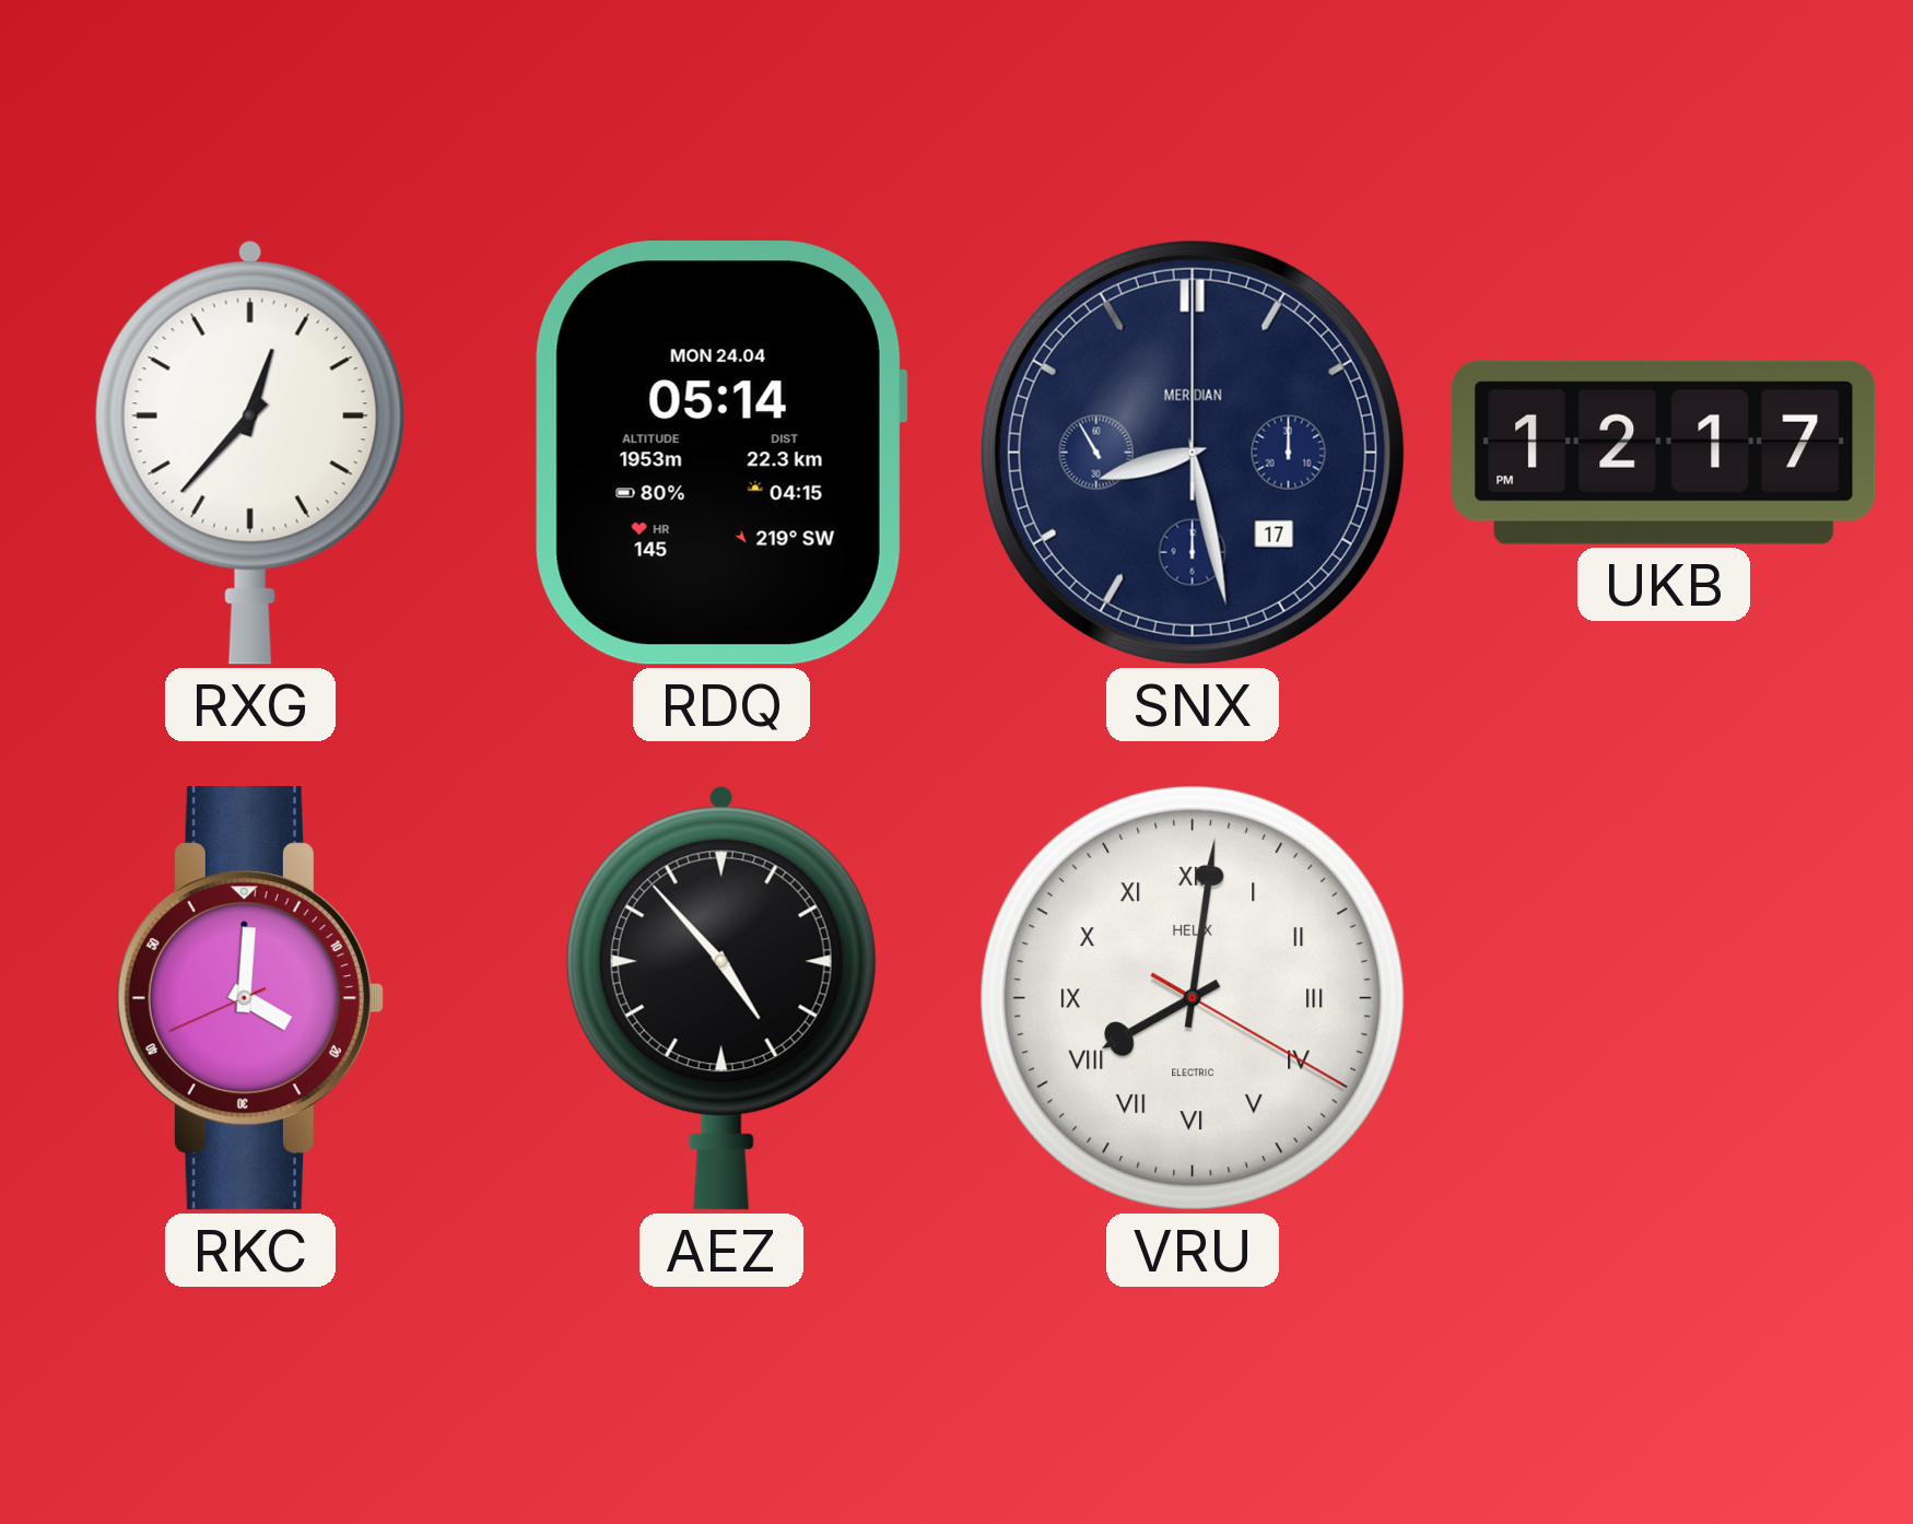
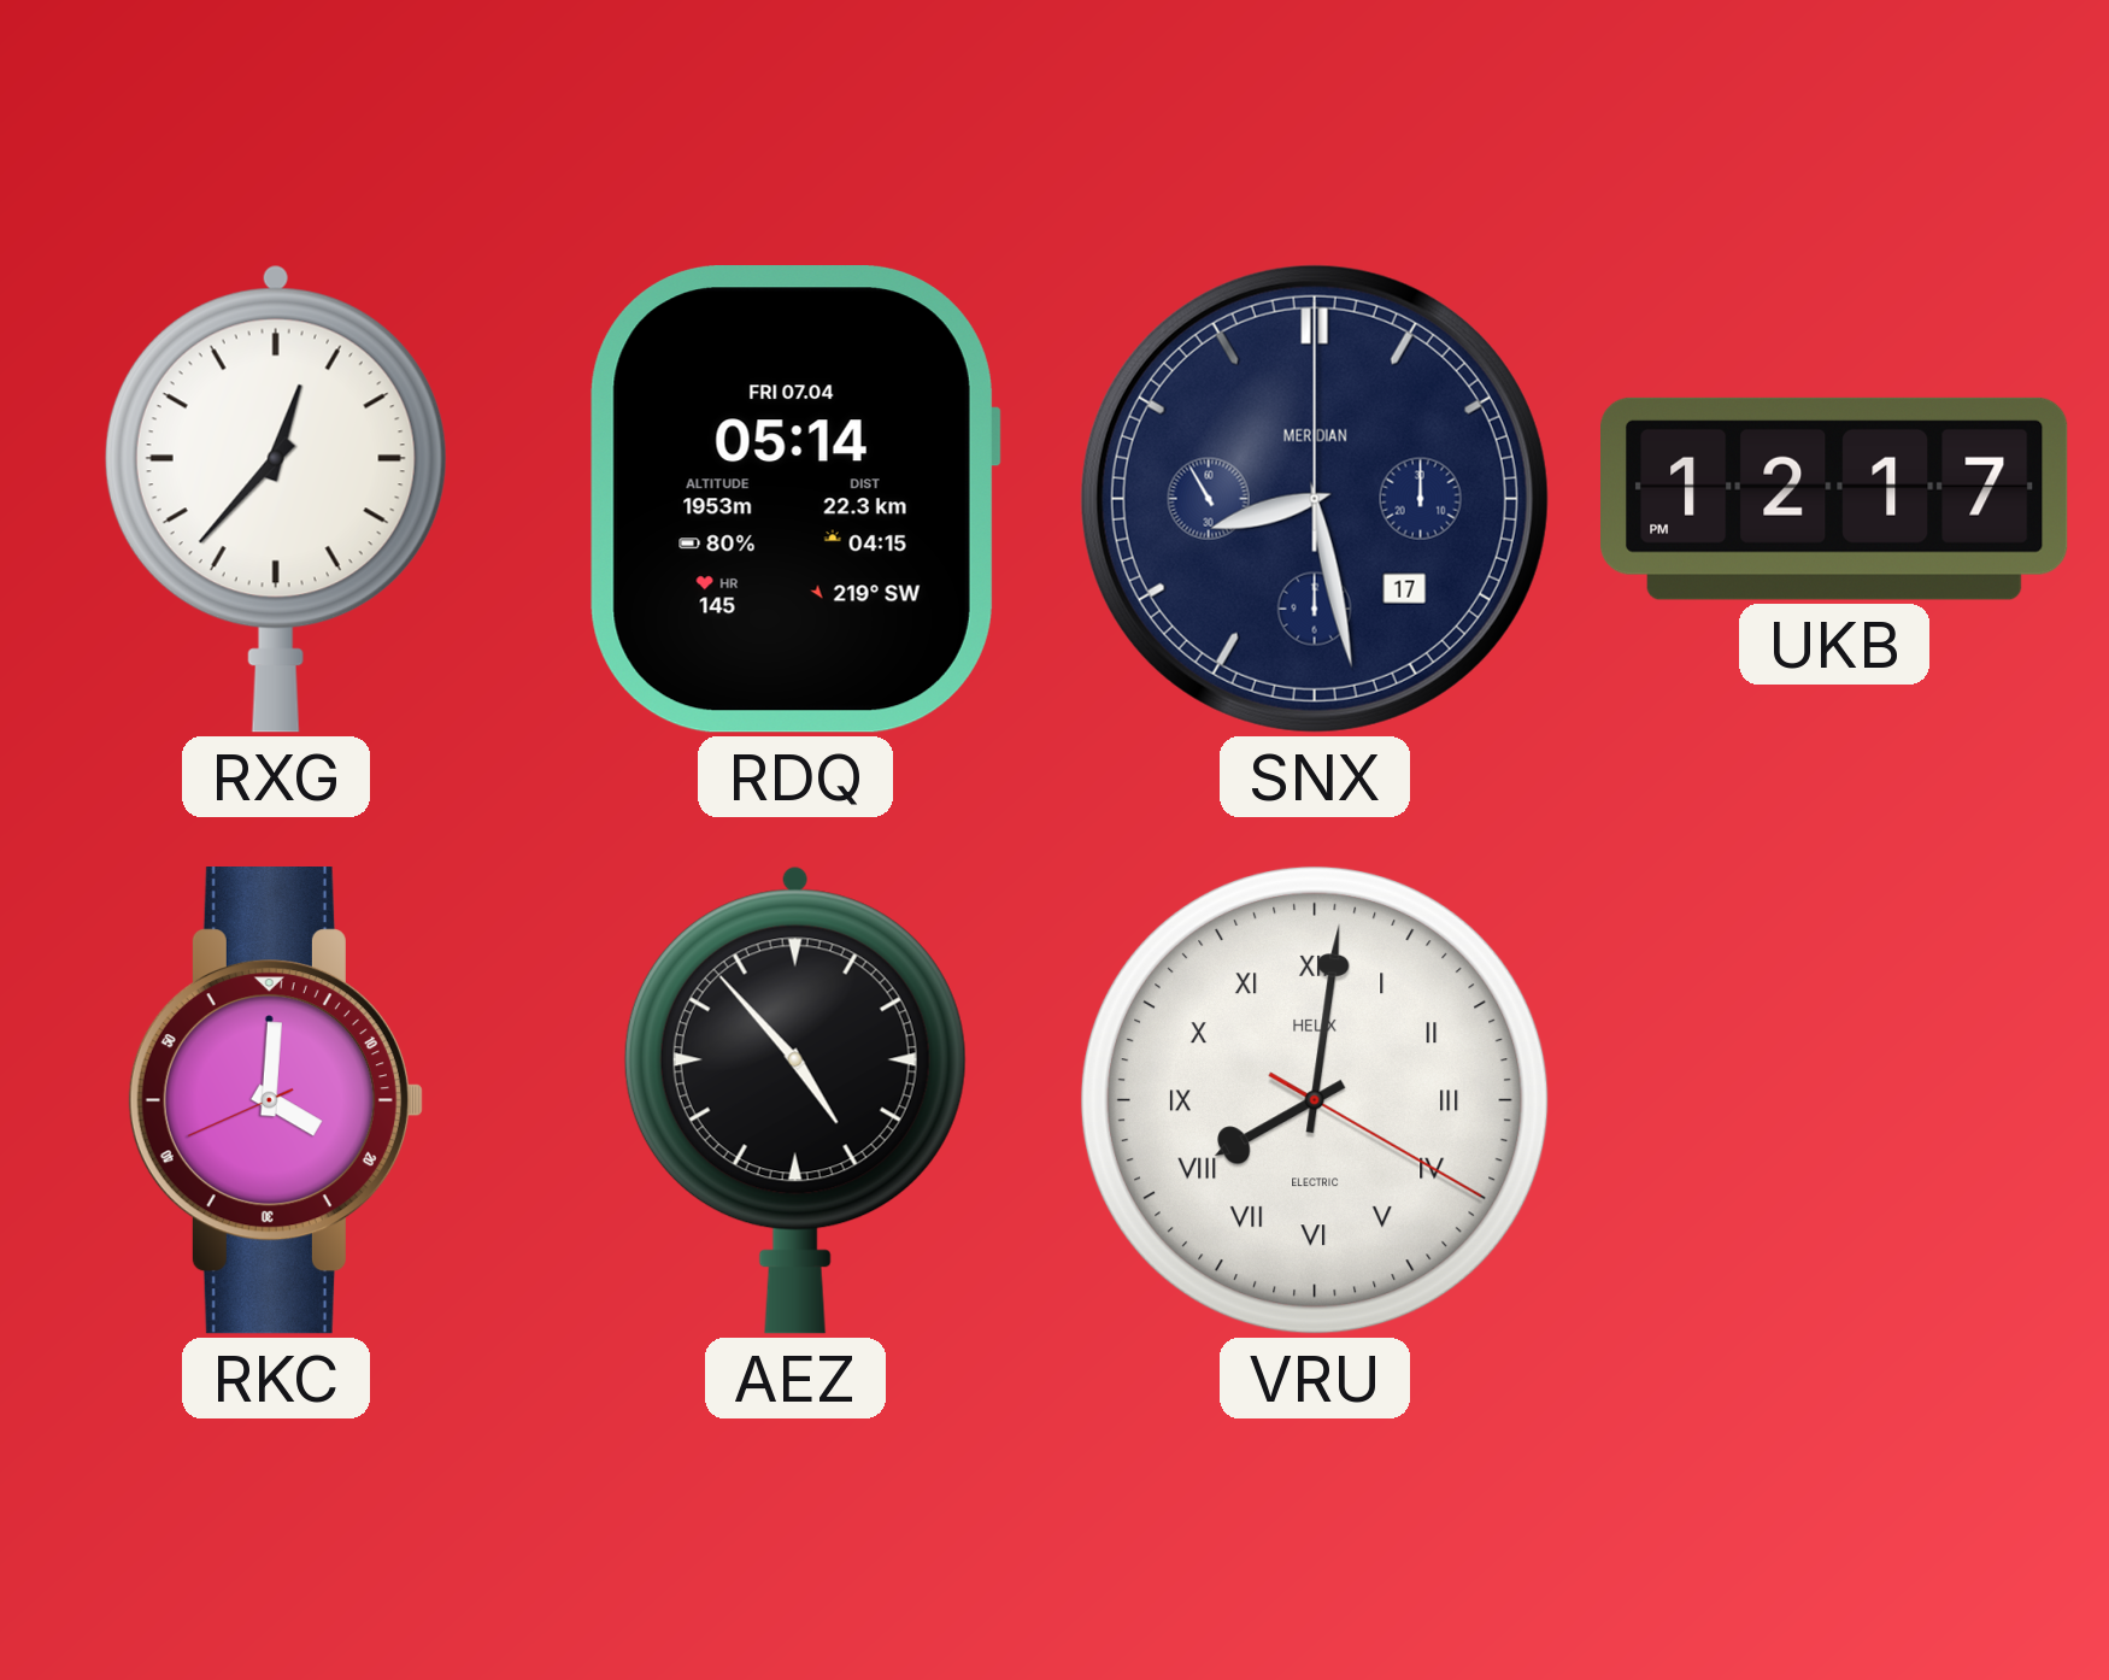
RDQ date: MON 24.04 -> FRI 07.04 (795, 499)
